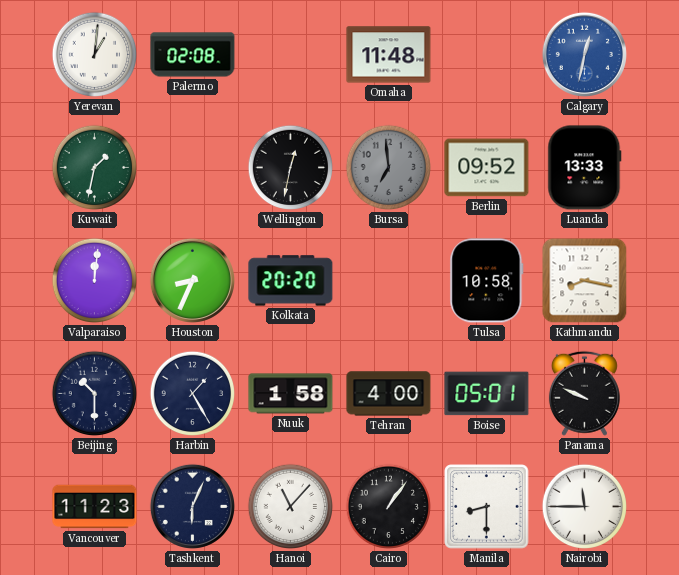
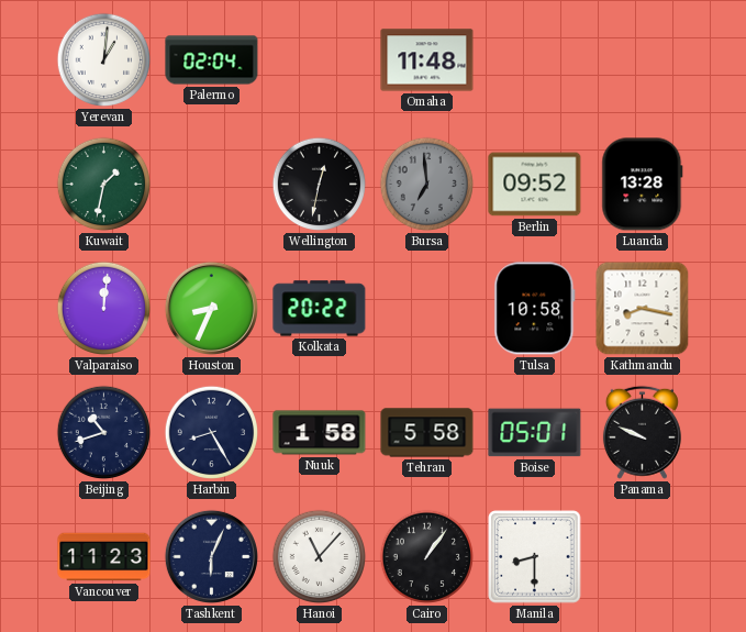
Palermo: 02:08 -> 02:04 (212, 60)
Calgary: 12:32 -> none (584, 54)
Luanda: 13:33 -> 13:28 (643, 185)
Kolkata: 20:20 -> 20:22 (320, 309)
Beijing: 10:30 -> 10:42 (104, 433)
Harbin: 1:25 -> 8:25 (212, 433)
Tehran: 4:00 -> 5:58 (427, 433)
Nairobi: 11:45 -> none (585, 507)
